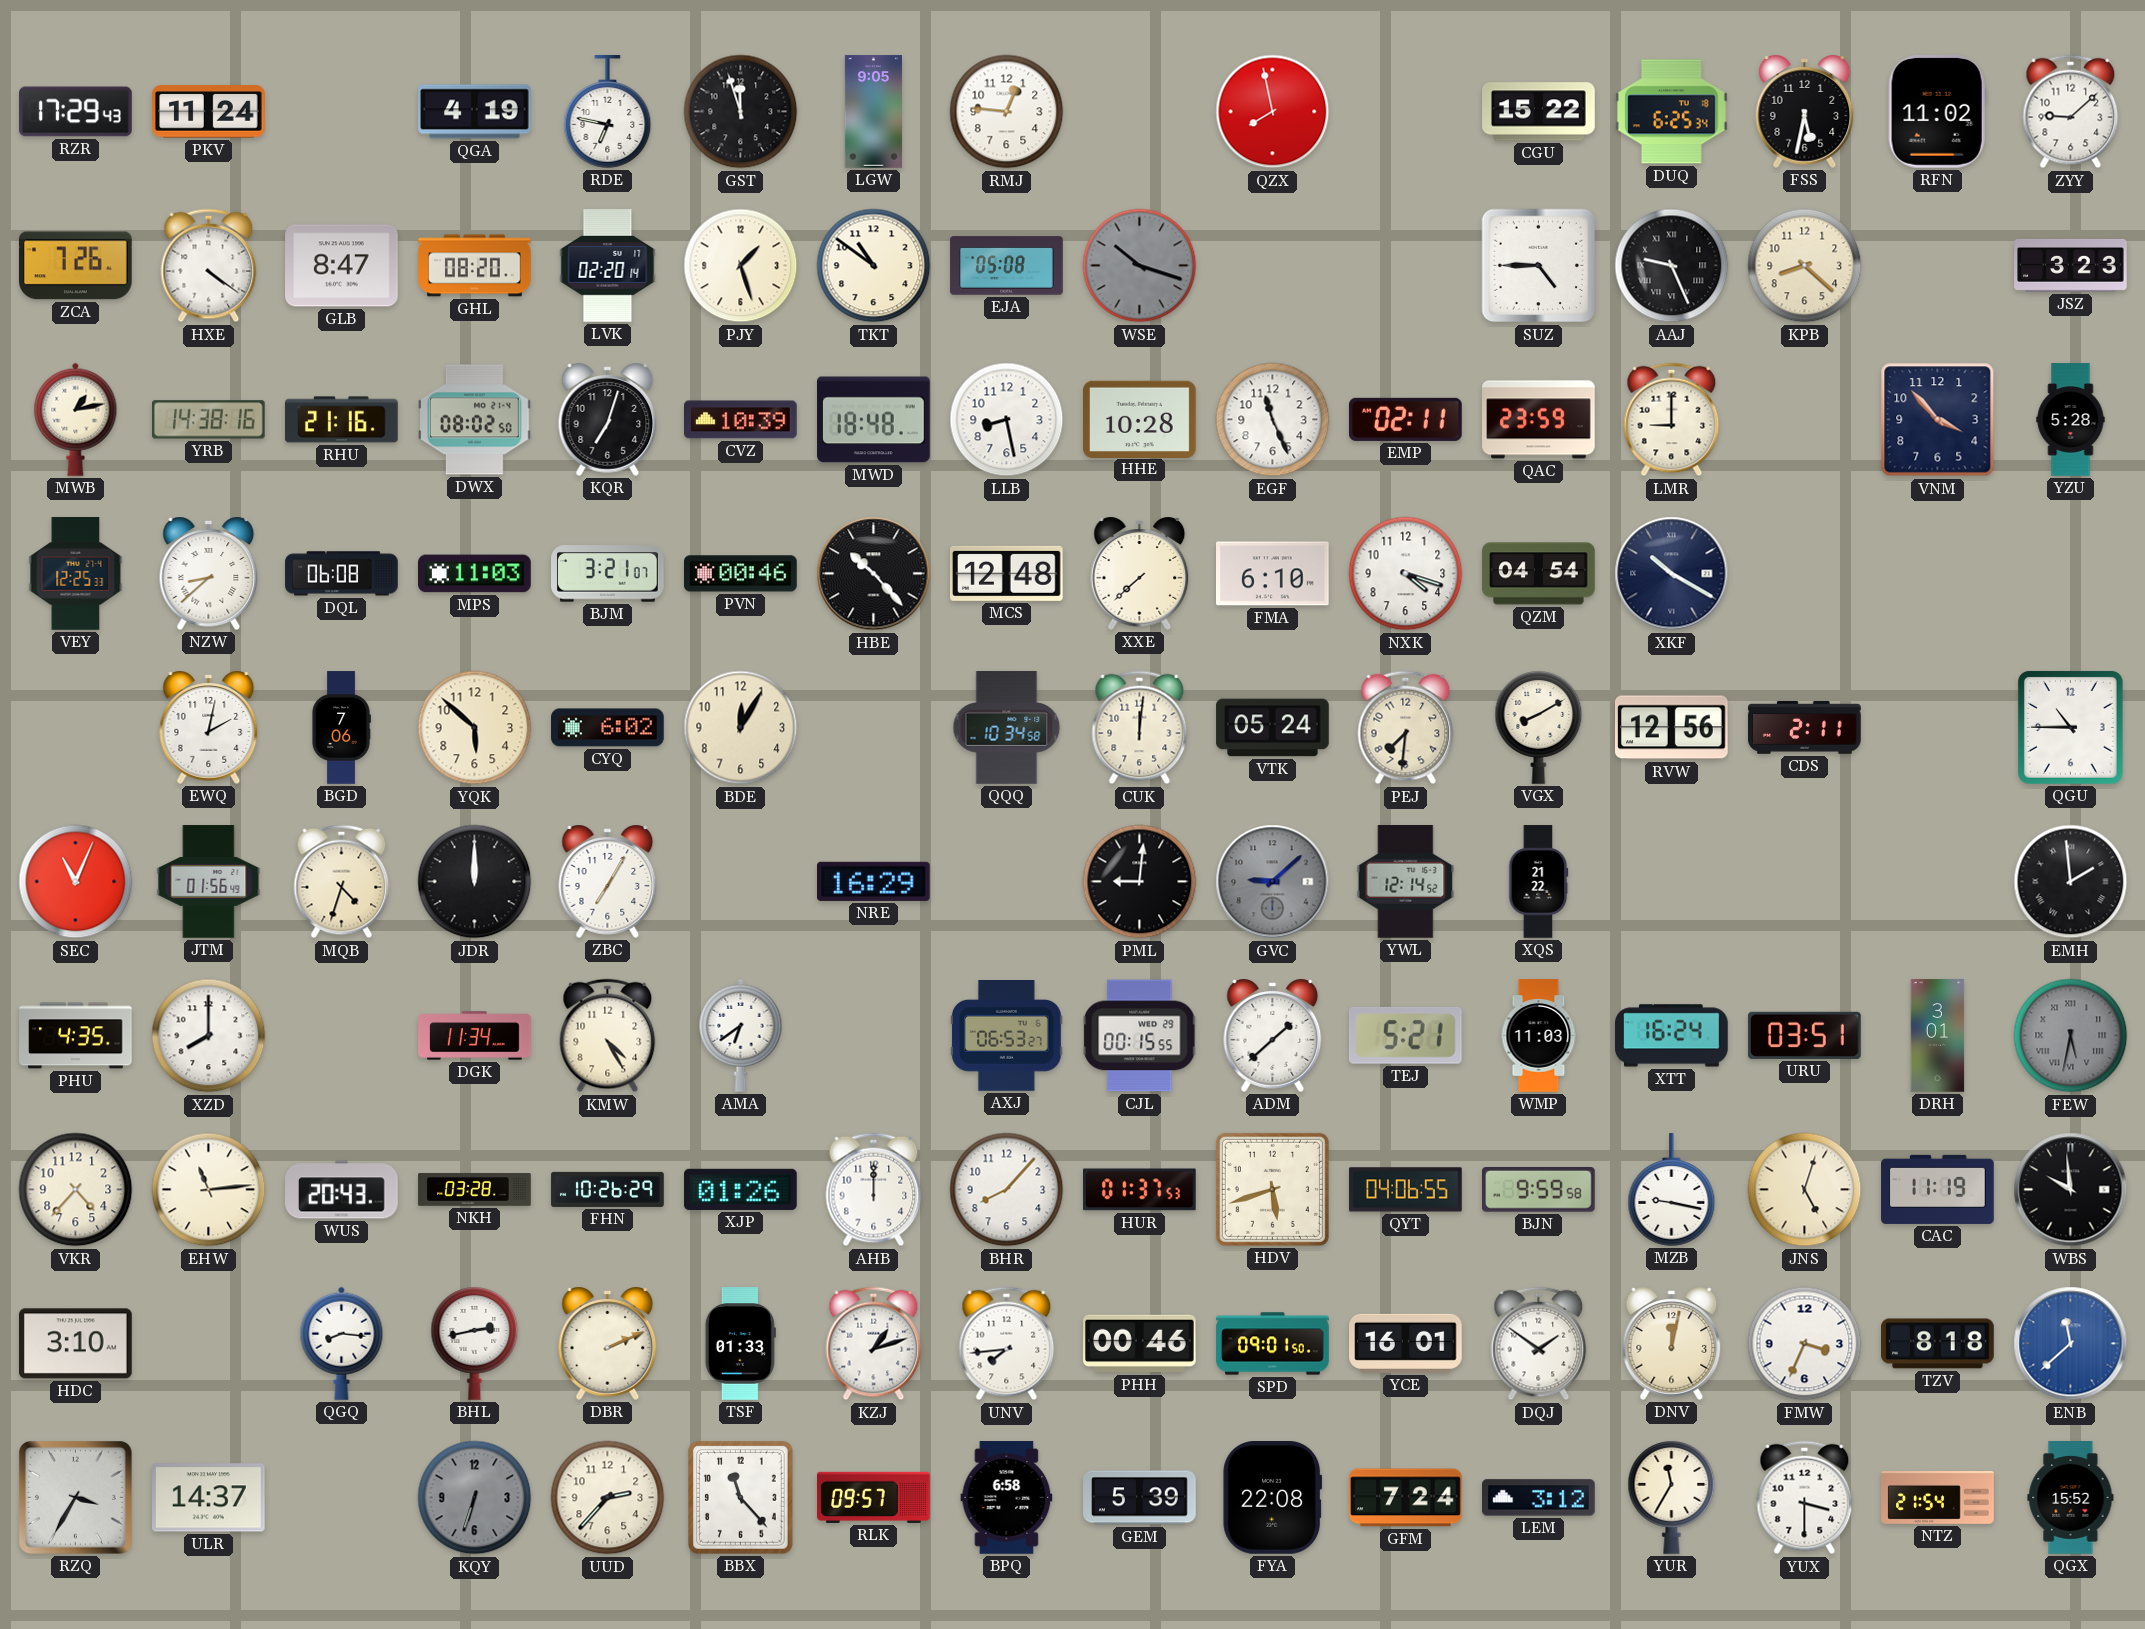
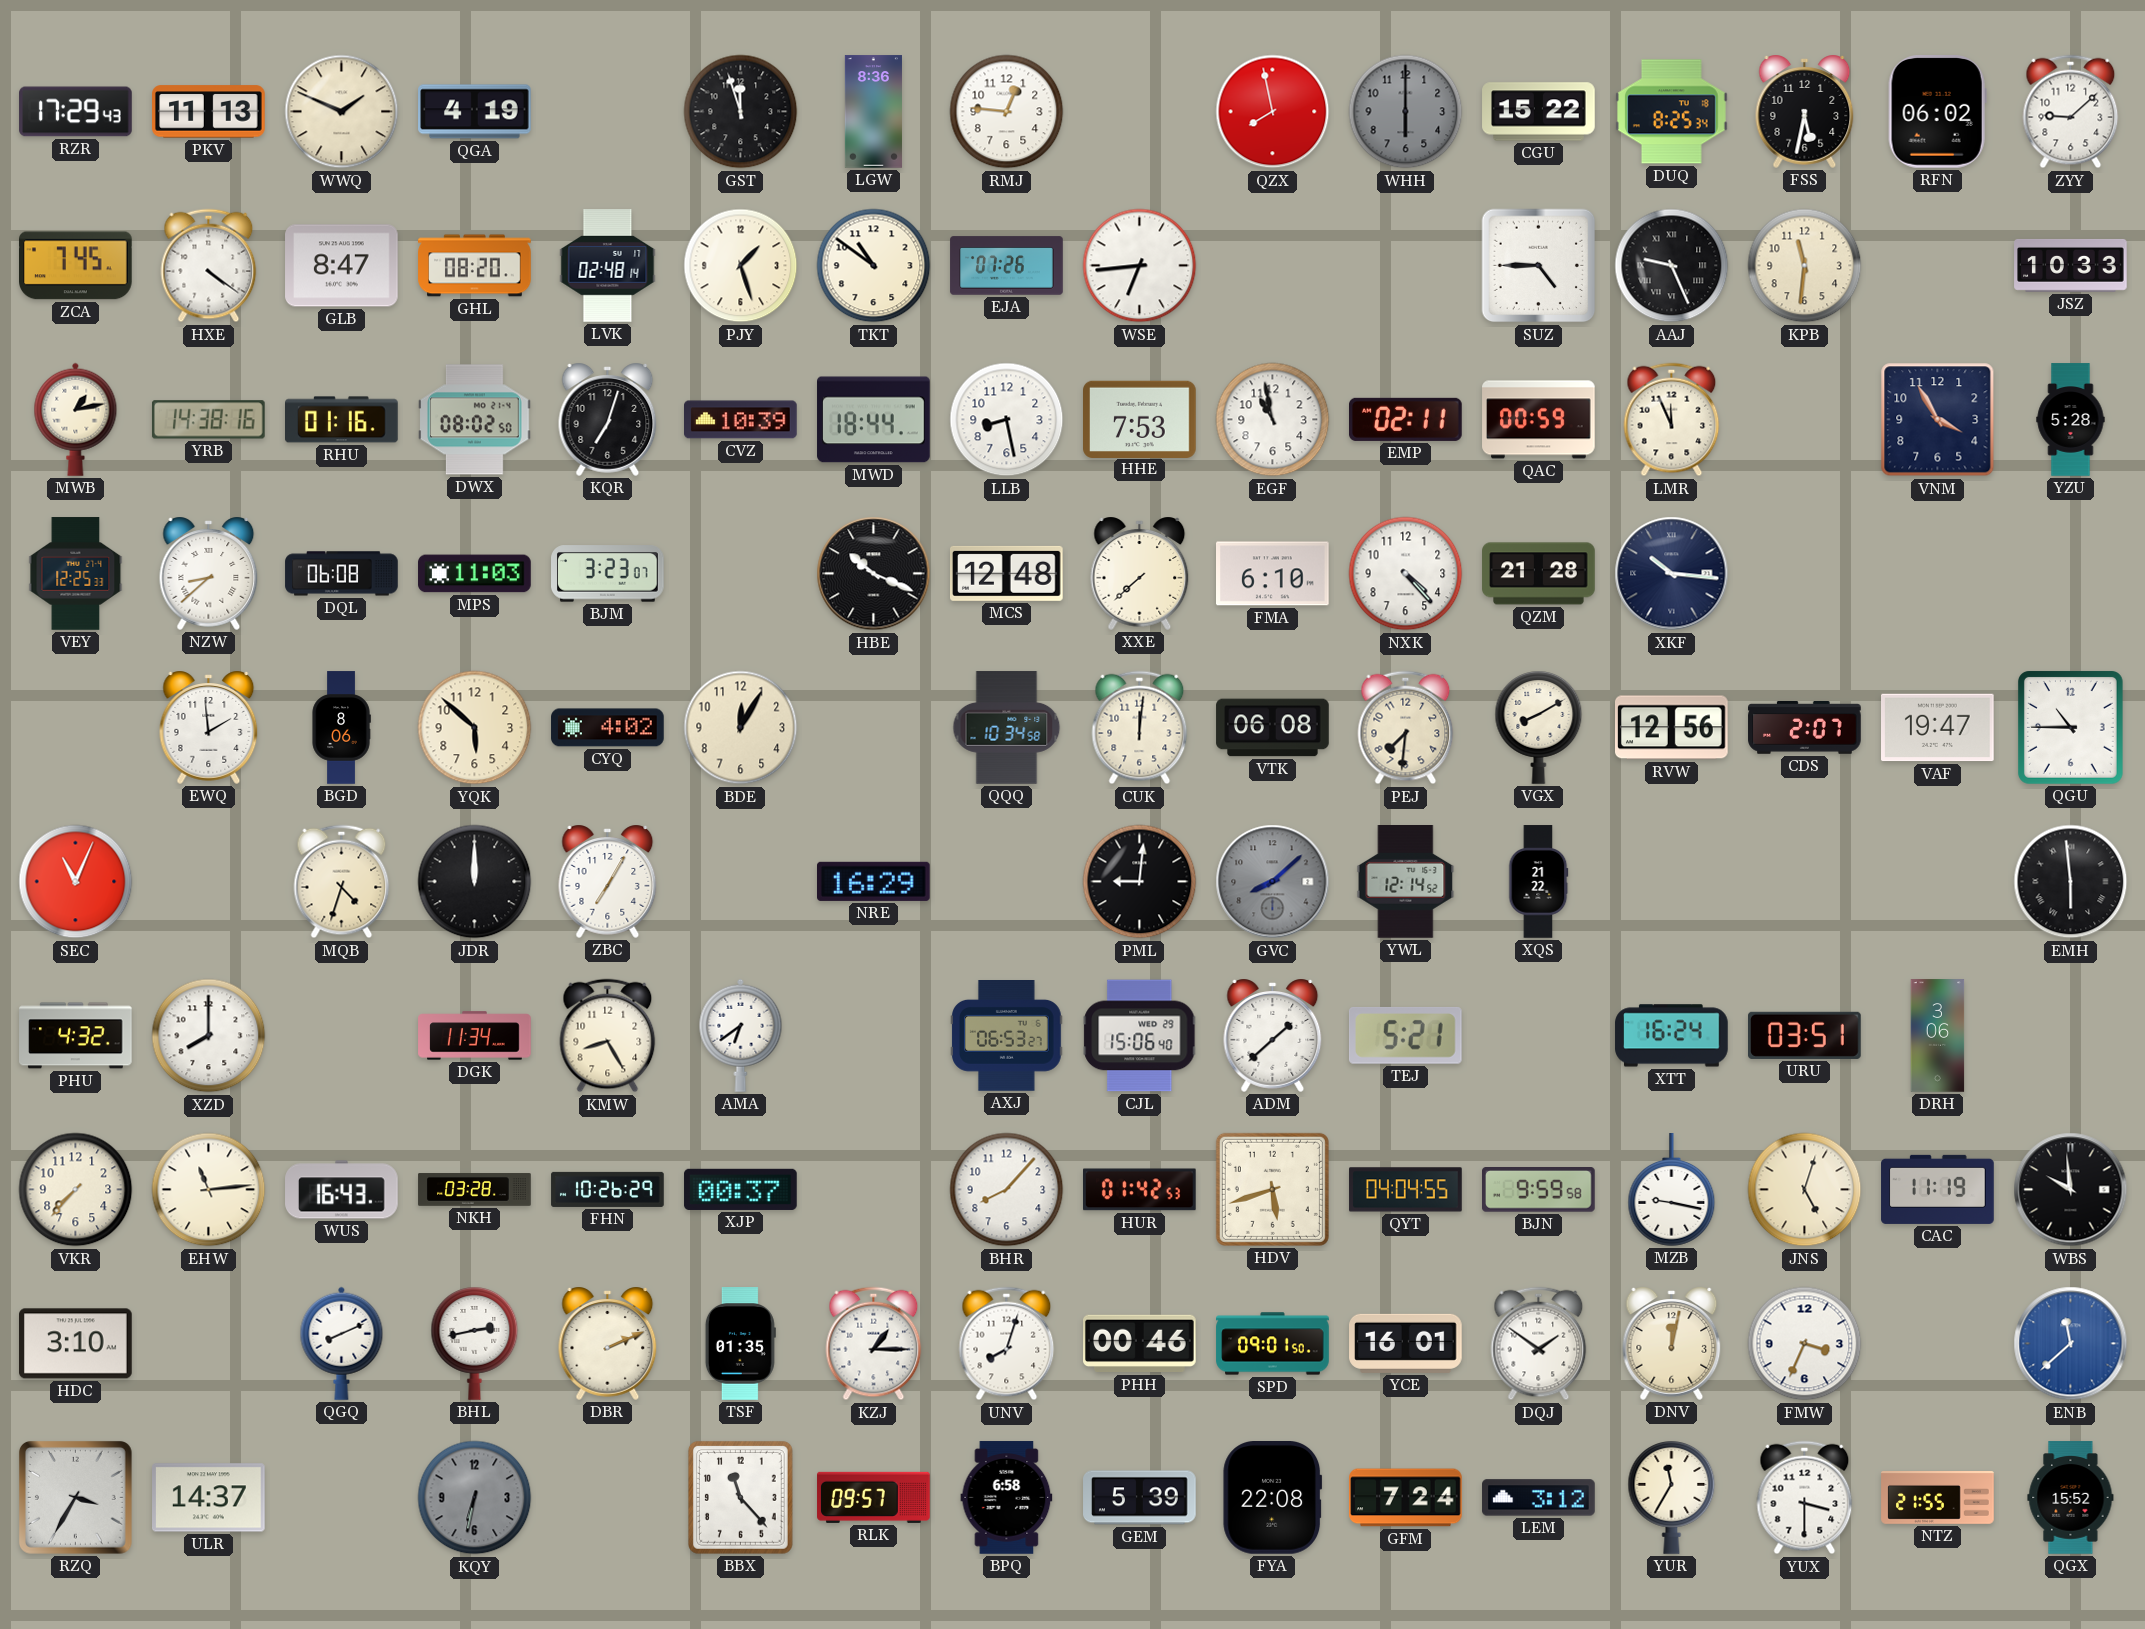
PKV: 11:24 -> 11:13 (209, 112)
WWQ: none -> 1:49 (342, 112)
RDE: 6:47 -> none (608, 112)
LGW: 9:05 -> 8:36 (873, 112)
WHH: none -> 6:00 (1406, 112)
DUQ: 6:25 -> 8:25 (1672, 112)
RFN: 11:02 -> 06:02 (1937, 112)
ZCA: 7:26 -> 7:45 (76, 266)
LVK: 02:20 -> 02:48 (608, 266)
EJA: 05:08 -> 07:26 (1007, 266)
WSE: 10:18 -> 6:44 (1140, 266)
WSE dial: grey -> white (1140, 266)
KPB: 8:22 -> 11:31 (1805, 266)
JSZ: 3:23 -> 10:33 (2071, 265)
RHU: 21:16 -> 01:16 (342, 420)
MWD: 18:48 -> 18:44 (874, 420)
HHE: 10:28 -> 7:53 (1140, 419)
EGF: 11:26 -> 10:58 (1273, 420)
QAC: 23:59 -> 00:59 (1539, 420)
LMR: 9:00 -> 11:56 (1672, 420)
VNM: 3:53 -> 3:55 (1938, 420)
BJM: 3:21 -> 3:23 (608, 574)
PVN: 00:46 -> none (741, 574)
HBE: 10:23 -> 10:19 (874, 574)
NXK: 4:18 -> 4:23 (1406, 574)
QZM: 04:54 -> 21:28 (1539, 574)
XKF: 10:20 -> 10:16 (1672, 574)
EWQ: 2:02 -> 1:59 (209, 727)
BGD: 7:06 -> 8:06 (341, 728)
CYQ: 6:02 -> 4:02 (608, 728)
VTK: 05:24 -> 06:08 (1273, 728)
CDS: 2:11 -> 2:07 (1805, 728)
VAF: none -> 19:47 (1938, 728)
JTM: 01:56 -> none (209, 882)
GVC: 9:08 -> 8:08 (1273, 882)
EMH: 1:59 -> 5:59 (2071, 882)
PHU: 4:35 -> 4:32 (76, 1036)
KMW: 4:25 -> 8:25 (608, 1036)
CJL: 00:15 -> 15:06 (1140, 1036)
WMP: 11:03 -> none (1539, 1036)
DRH: 3:01 -> 3:06 (1938, 1036)
FEW: 5:32 -> none (2071, 1036)
VKR: 4:37 -> 7:37 (76, 1190)
WUS: 20:43 -> 16:43 (342, 1190)
XJP: 01:26 -> 00:37 (741, 1189)
AHB: 12:00 -> none (874, 1190)
HUR: 01:37 -> 01:42 (1140, 1190)
QYT: 04:06 -> 04:04 (1406, 1190)
QGQ: 8:16 -> 8:11 (342, 1343)
TSF: 01:33 -> 01:35 (740, 1344)
KZJ: 1:12 -> 1:15 (874, 1344)
UNV: 7:44 -> 8:03 (1007, 1344)
TZV: 8:18 -> none (1938, 1344)
KQY: 6:33 -> 6:32 (475, 1498)
UUD: 2:37 -> none (608, 1498)
NTZ: 21:54 -> 21:55 (1938, 1498)
